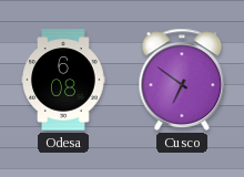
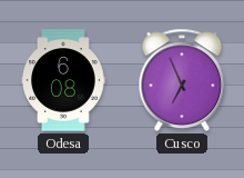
Cusco: 6:51 -> 6:56 (182, 80)
